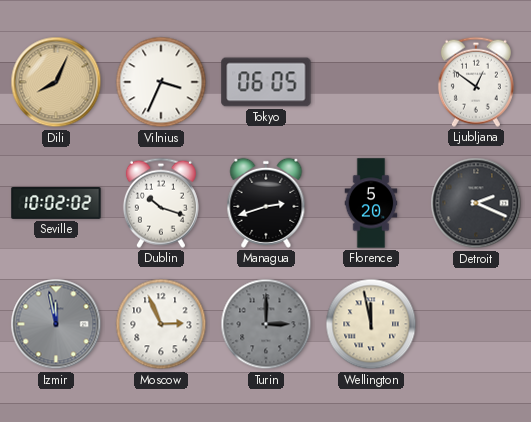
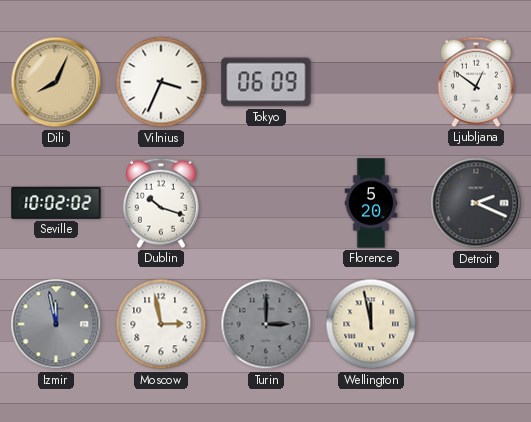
Tokyo: 06:05 -> 06:09 (266, 82)
Managua: 2:42 -> none (266, 203)
Moscow: 2:56 -> 2:58 (161, 324)
